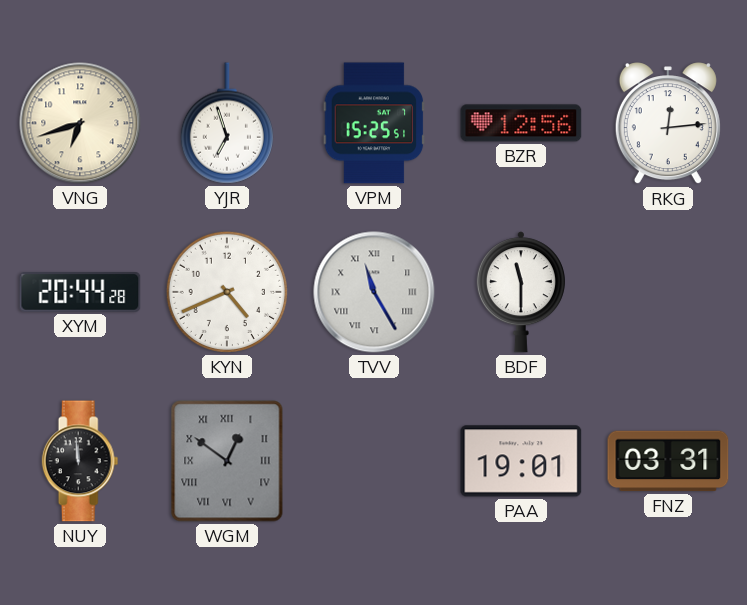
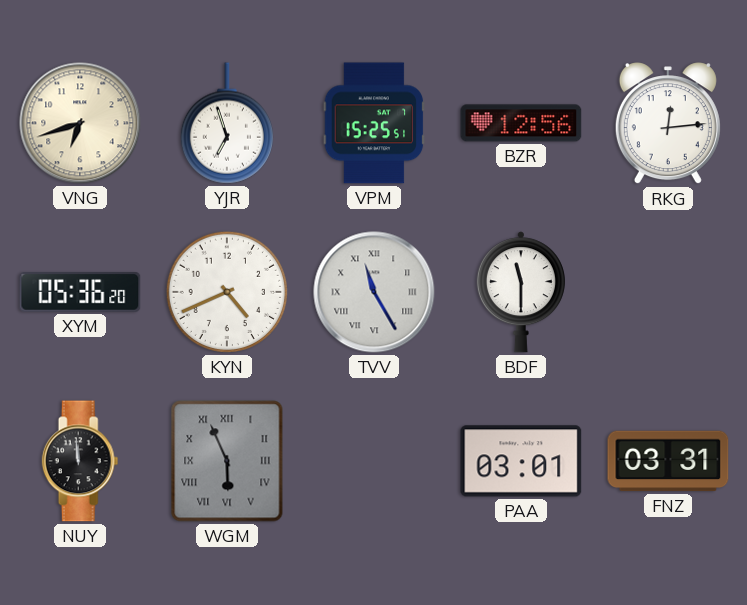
XYM: 20:44 -> 05:36 (80, 292)
WGM: 12:51 -> 5:56 (227, 461)
PAA: 19:01 -> 03:01 (521, 461)
